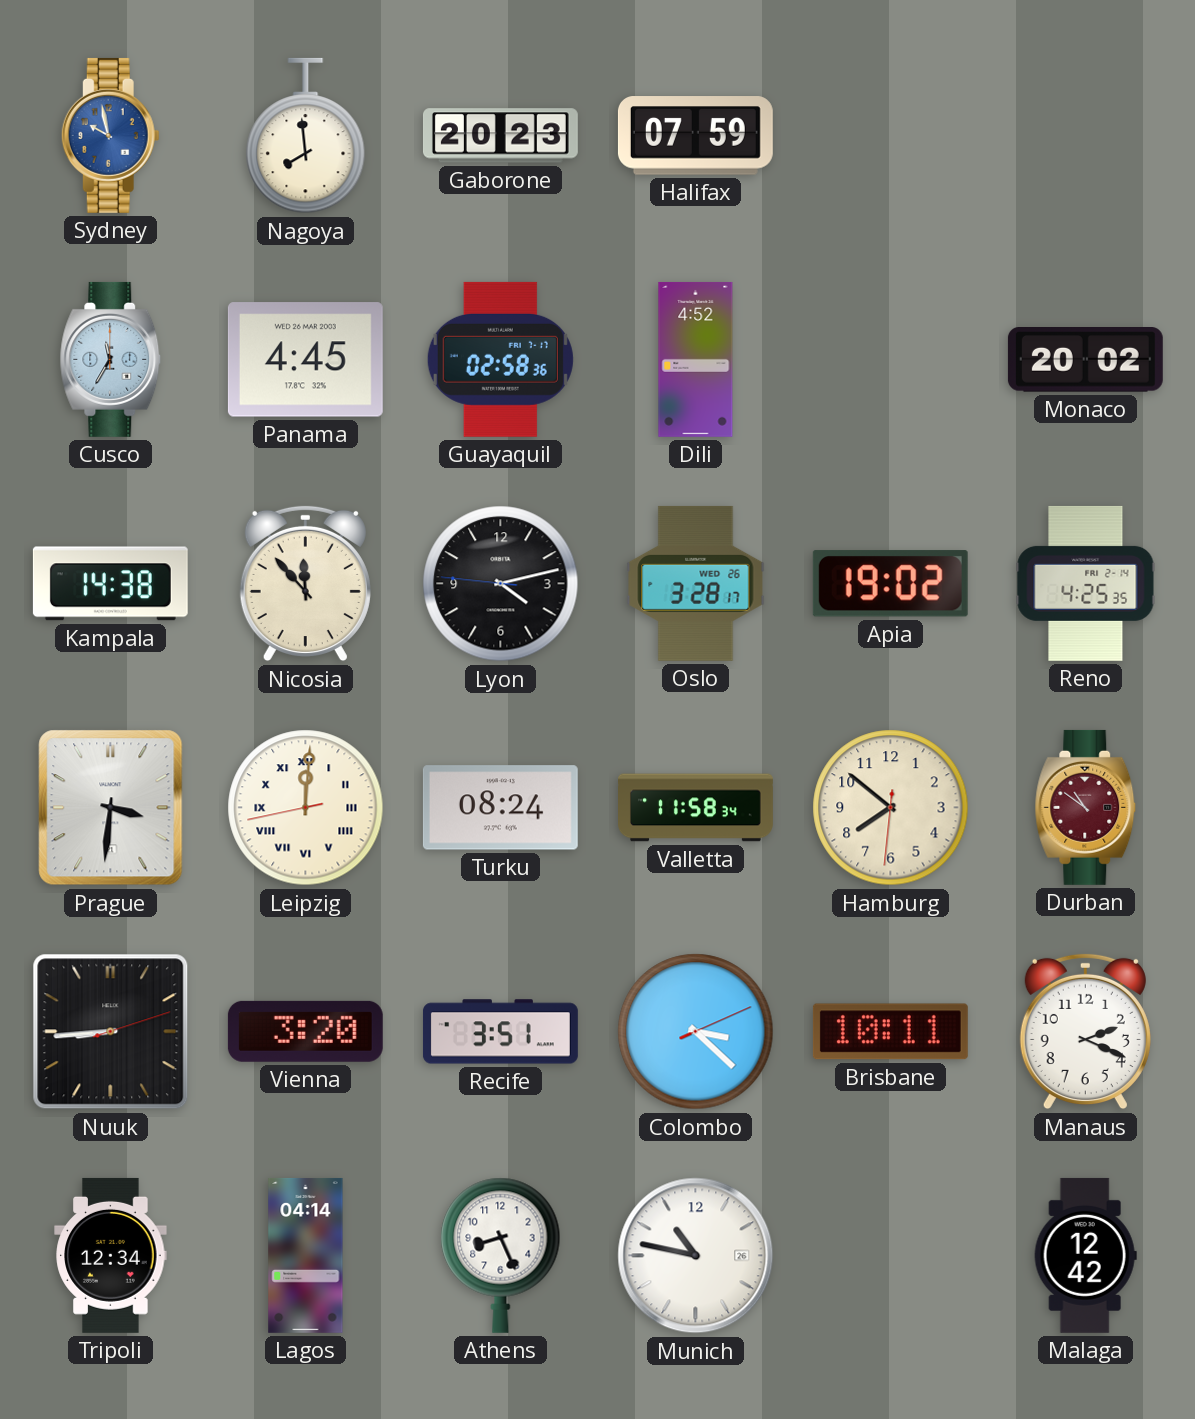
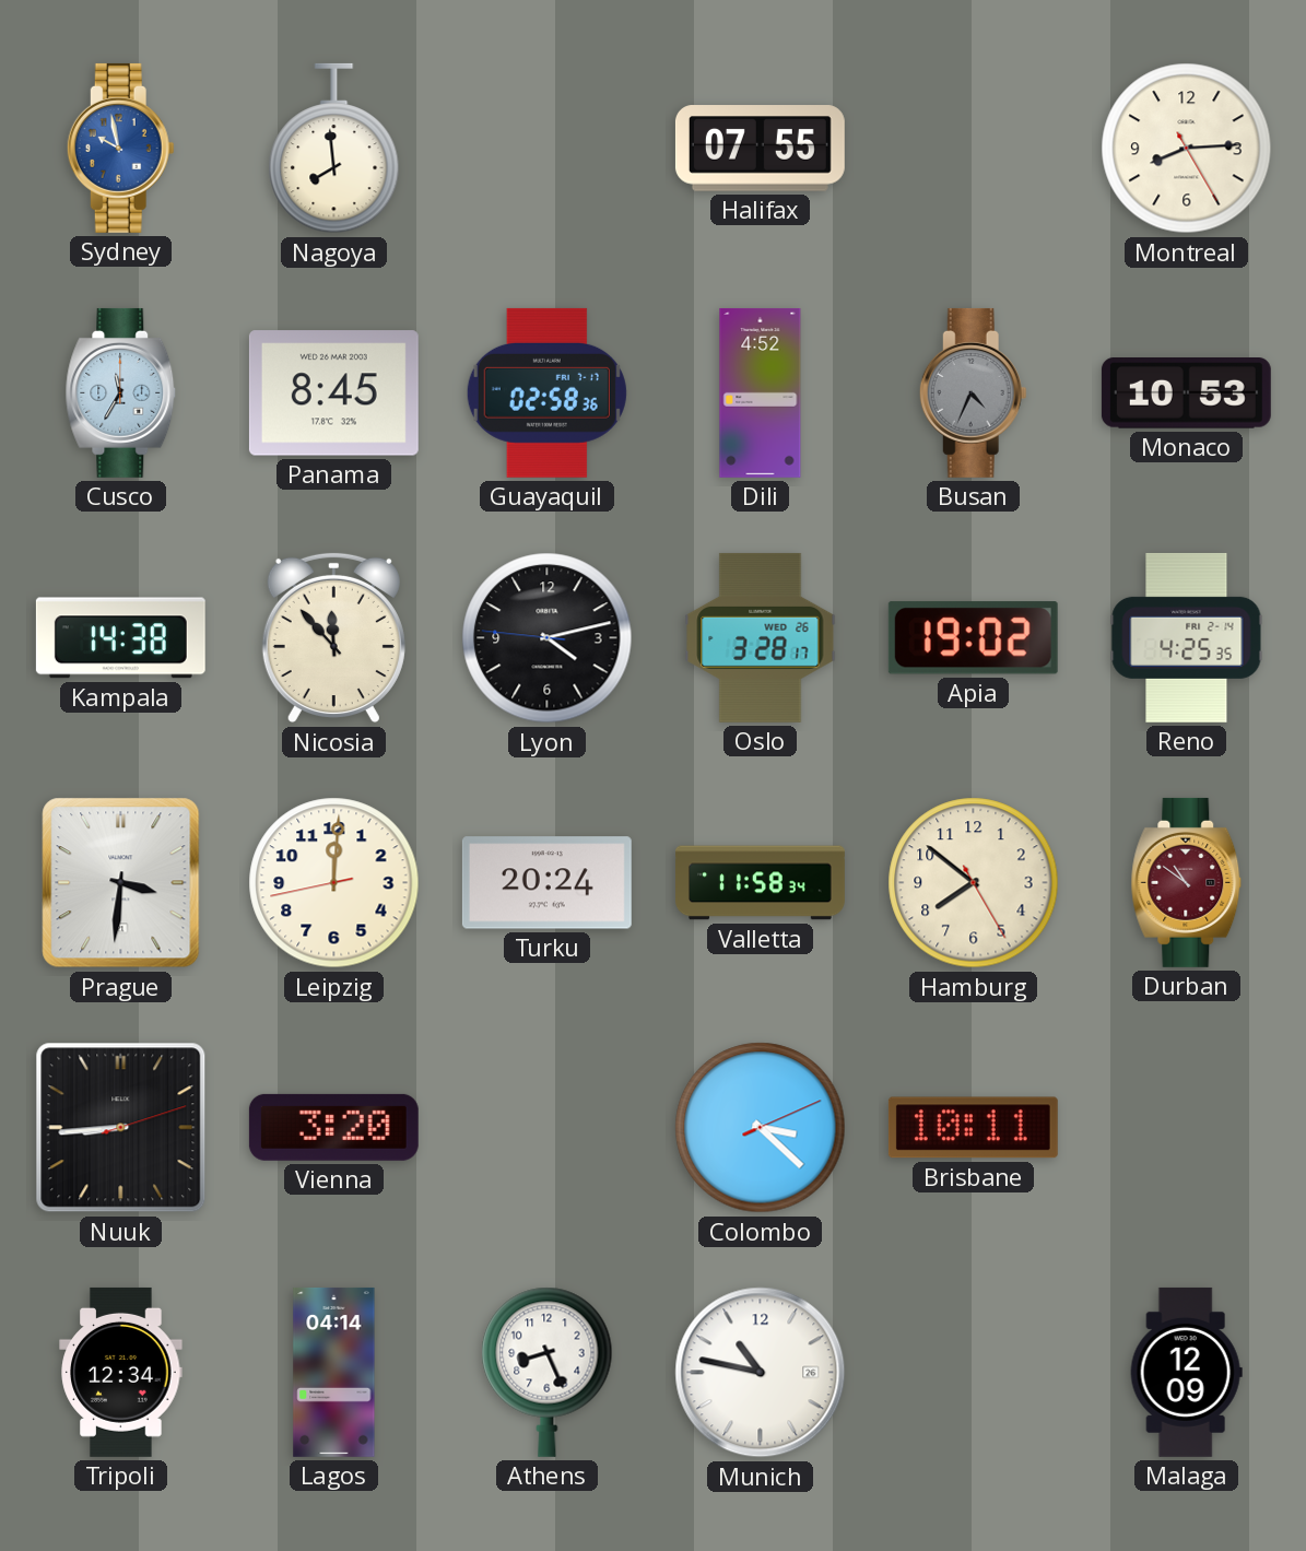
Gaborone: 20:23 -> none (500, 136)
Halifax: 07:59 -> 07:55 (760, 149)
Montreal: none -> 8:14 (1187, 149)
Panama: 4:45 -> 8:45 (333, 393)
Busan: none -> 4:34 (973, 392)
Monaco: 20:02 -> 10:53 (1186, 393)
Leipzig numerals: Roman -> Arabic (334, 883)
Turku: 08:24 -> 20:24 (546, 883)
Hamburg: 7:51:31 -> 7:51:25 (974, 883)
Recife: 3:51 -> none (500, 1032)
Manaus: 2:19 -> none (1085, 1032)
Malaga: 12:42 -> 12:09 (1186, 1372)
